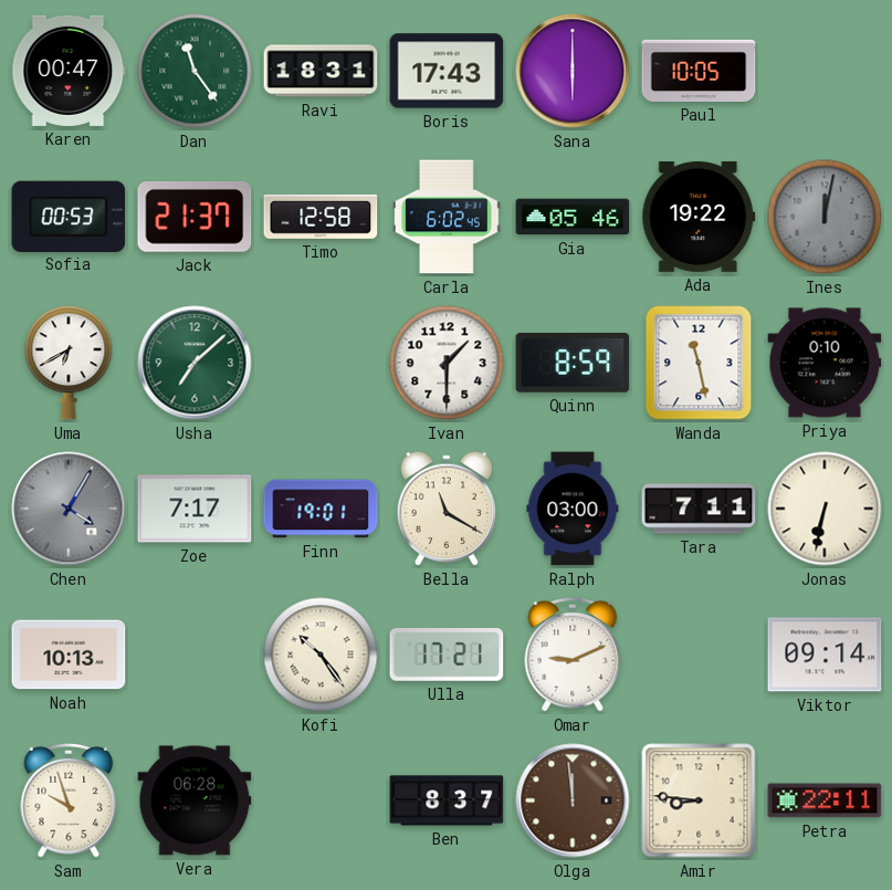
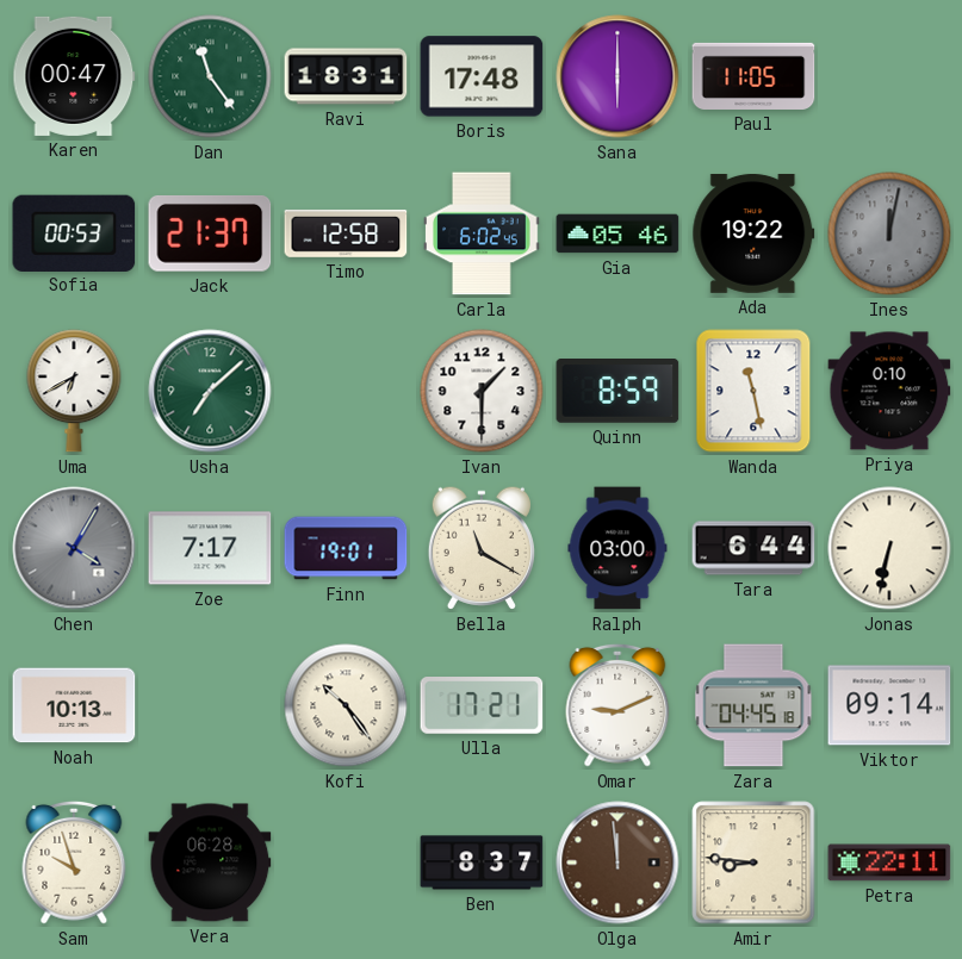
Boris: 17:43 -> 17:48 (482, 76)
Paul: 10:05 -> 11:05 (753, 76)
Tara: 7:11 -> 6:44 (753, 548)
Zara: none -> 04:45 (753, 705)
